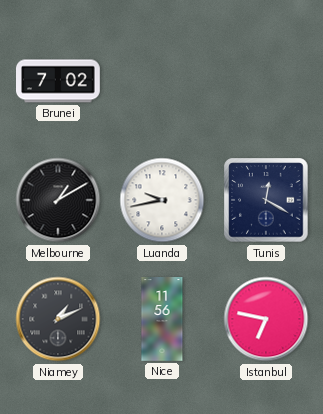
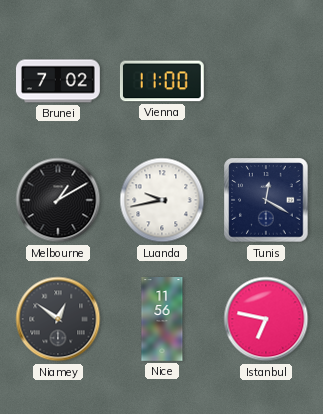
Vienna: none -> 11:00 (162, 81)
Niamey: 1:11 -> 12:51 (58, 319)
